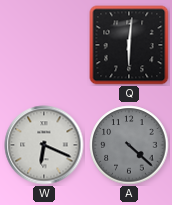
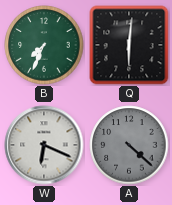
B: none -> 7:34 (44, 45)
